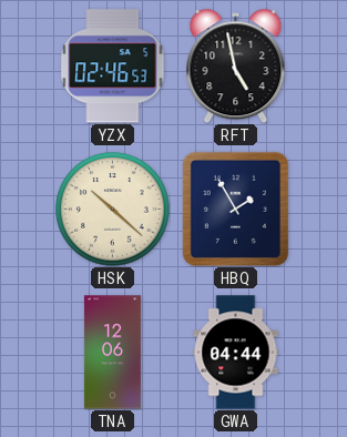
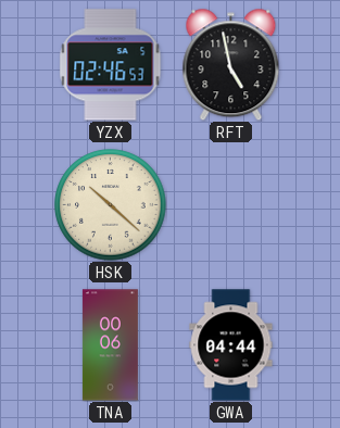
HBQ: 1:55 -> none (235, 209)
TNA: 12:06 -> 00:06 (110, 345)
